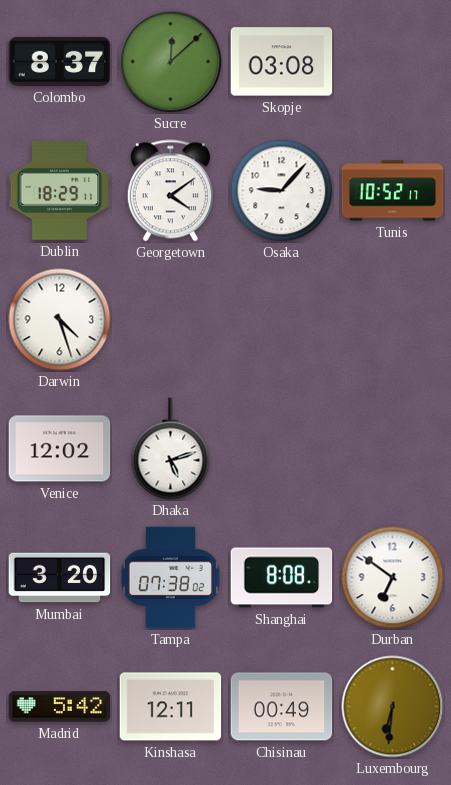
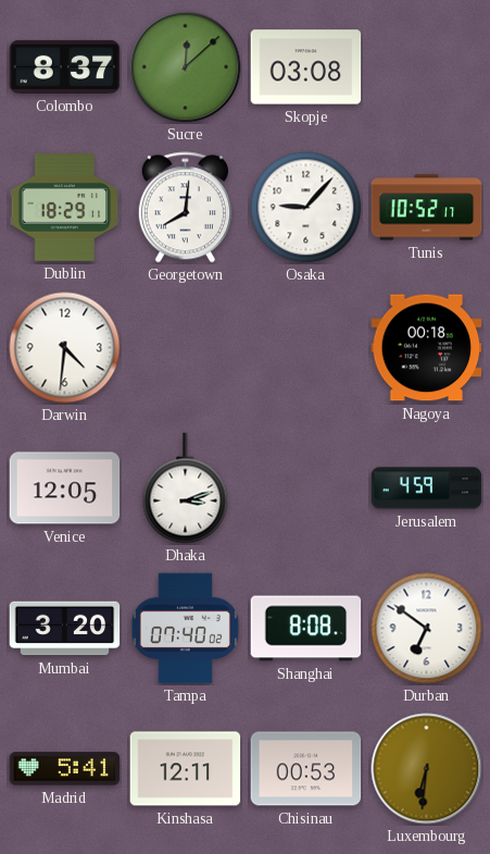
Georgetown: 4:09 -> 8:01 (185, 208)
Darwin: 4:27 -> 4:31 (65, 348)
Nagoya: none -> 00:18 (427, 348)
Venice: 12:02 -> 12:05 (65, 488)
Dhaka: 5:12 -> 3:12 (186, 488)
Jerusalem: none -> 4:59 (427, 488)
Tampa: 07:38 -> 07:40 (185, 629)
Madrid: 5:42 -> 5:41 (65, 769)
Chisinau: 00:49 -> 00:53 (306, 769)
